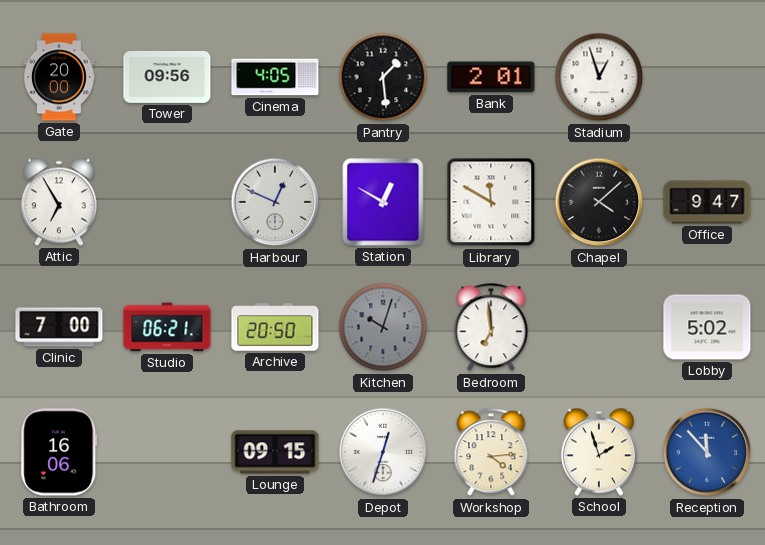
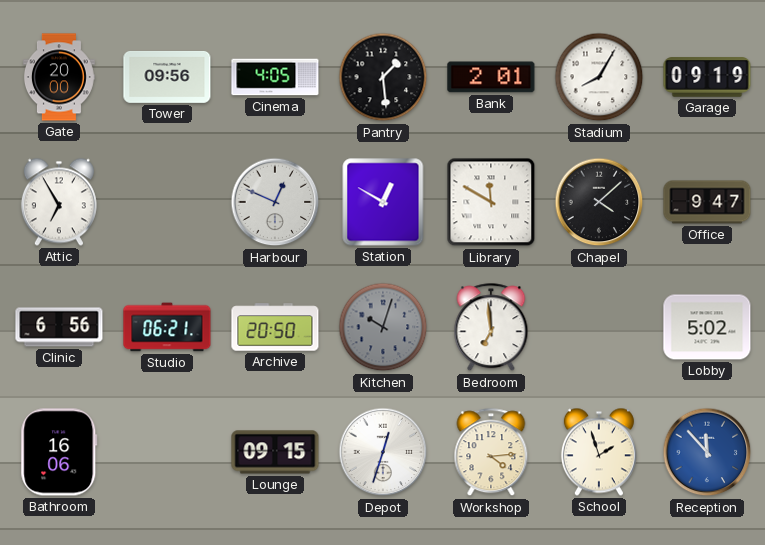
Stadium: 12:57 -> 8:05 (599, 77)
Garage: none -> 09:19 (707, 77)
Clinic: 7:00 -> 6:56 (59, 327)
